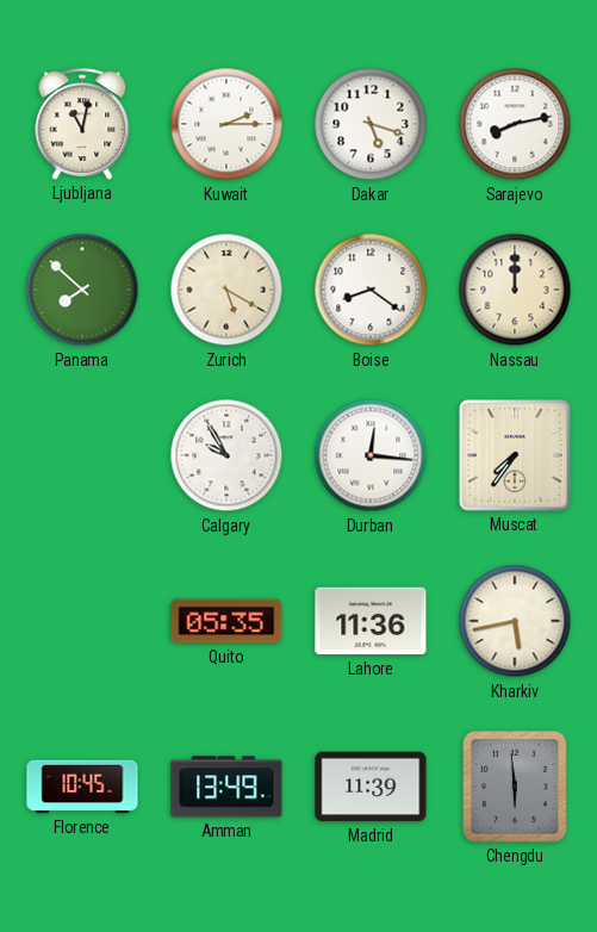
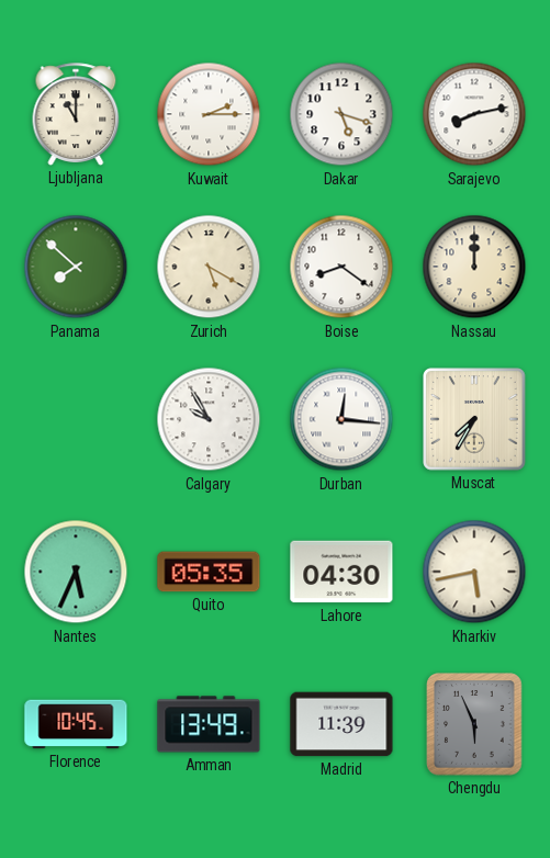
Ljubljana: 11:02 -> 11:00 (76, 114)
Muscat: 7:36 -> 7:35 (474, 419)
Nantes: none -> 5:34 (76, 572)
Lahore: 11:36 -> 04:30 (341, 572)
Chengdu: 5:59 -> 5:56 (474, 724)
